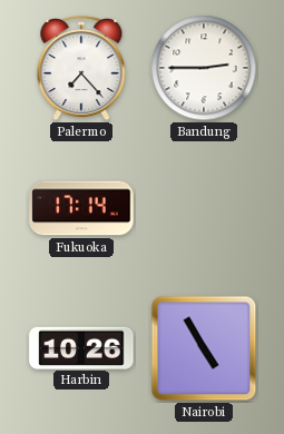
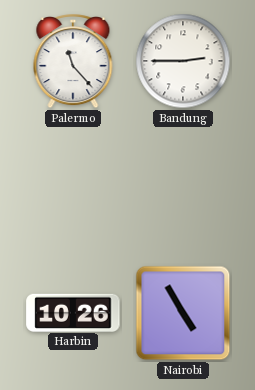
Palermo: 7:23 -> 11:23 (73, 62)
Fukuoka: 17:14 -> none (81, 208)
